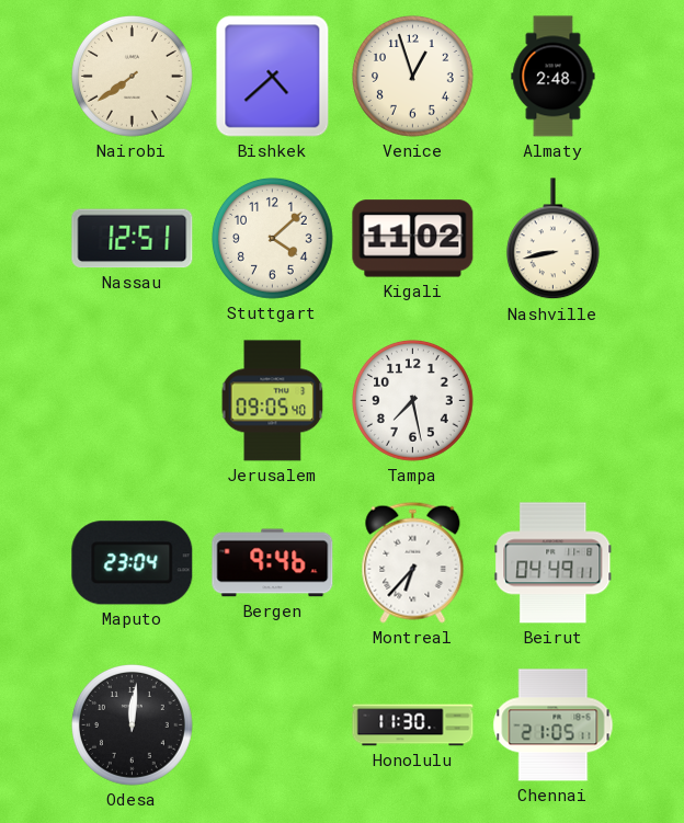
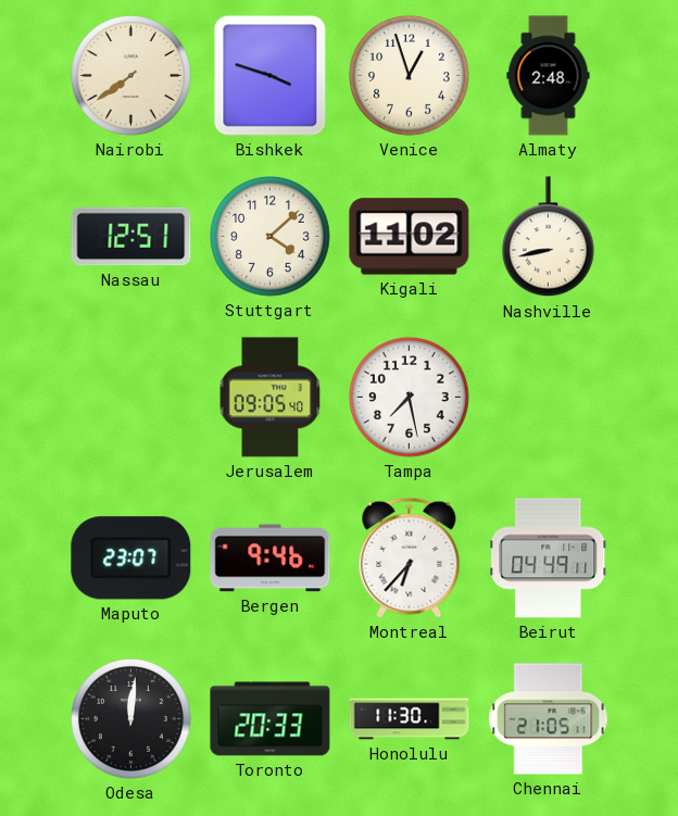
Bishkek: 4:38 -> 3:48 (271, 76)
Maputo: 23:04 -> 23:07 (131, 558)
Toronto: none -> 20:33 (271, 719)
